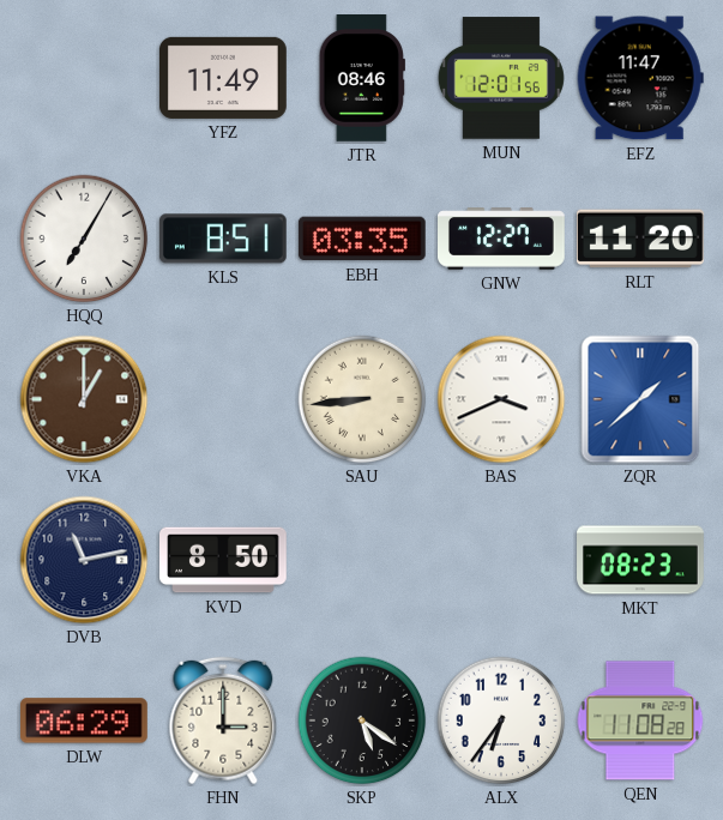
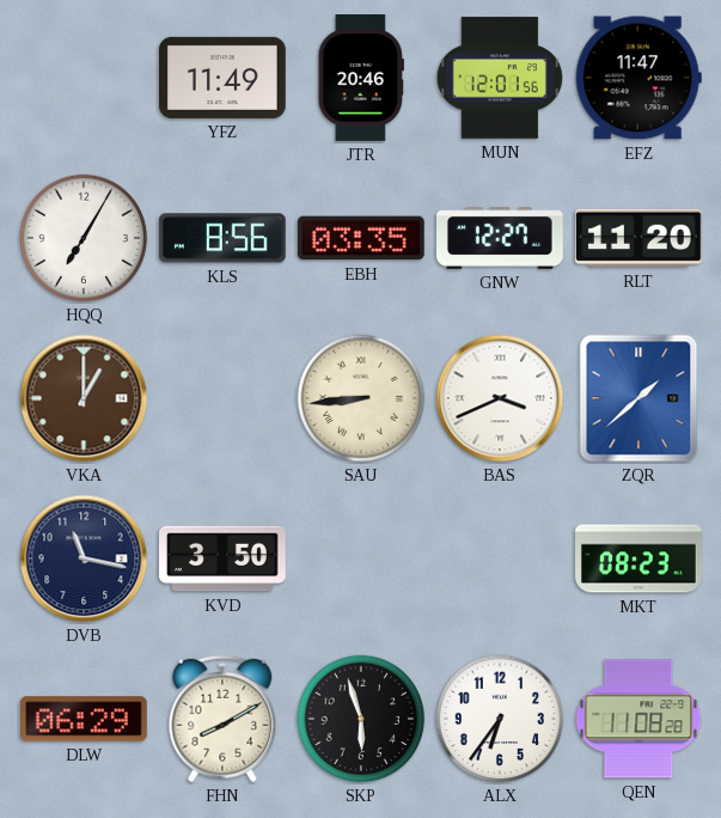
JTR: 08:46 -> 20:46 (361, 79)
KLS: 8:51 -> 8:56 (222, 238)
DVB: 11:13 -> 11:17 (84, 558)
KVD: 8:50 -> 3:50 (224, 558)
FHN: 3:00 -> 8:10 (222, 719)
SKP: 5:21 -> 5:57 (361, 719)
